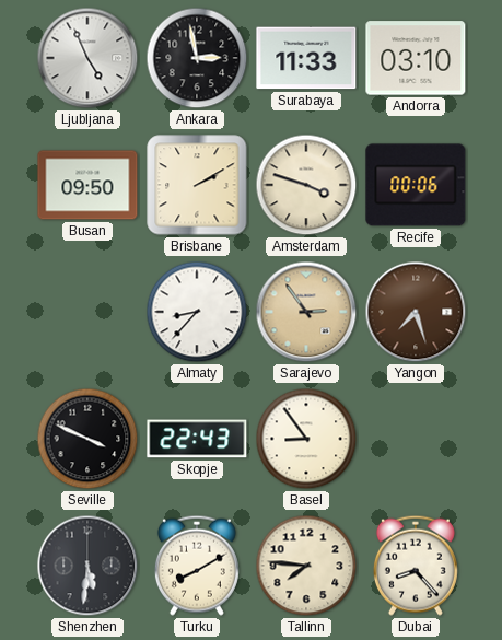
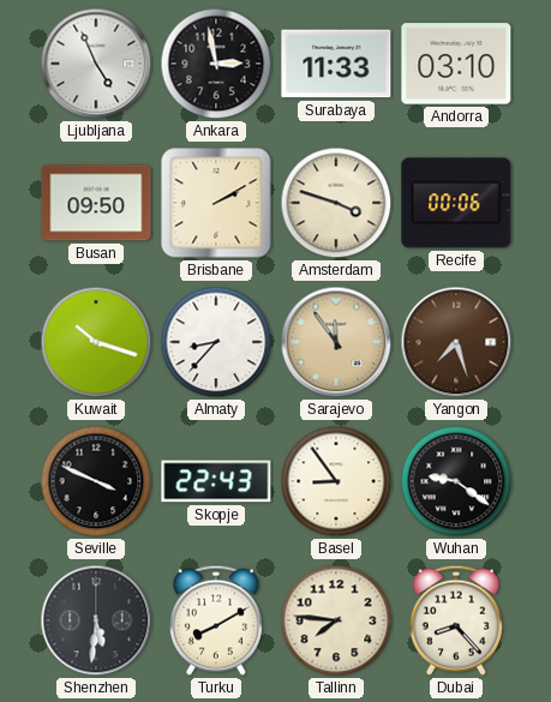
Kuwait: none -> 10:18 (96, 342)
Sarajevo: 2:54 -> 11:54 (336, 342)
Wuhan: none -> 9:21 (456, 481)
